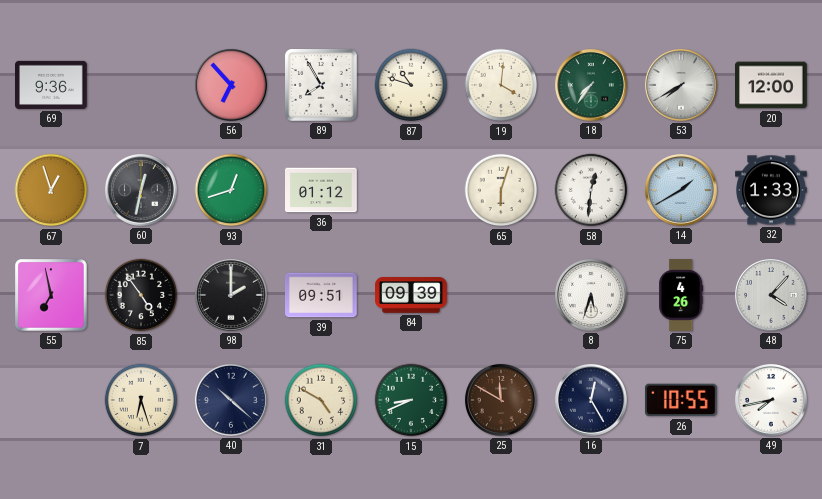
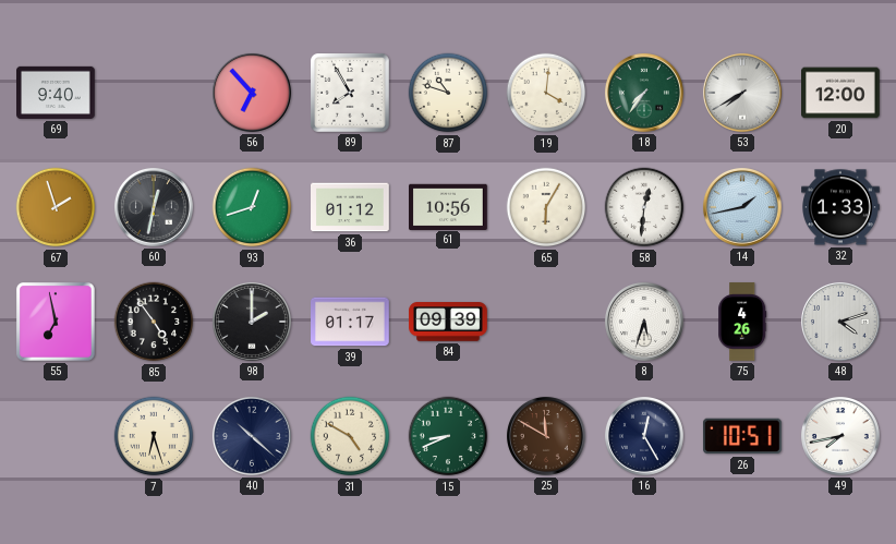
69: 9:36 -> 9:40 (57, 93)
67: 12:57 -> 1:57 (56, 207)
61: none -> 10:56 (449, 206)
65: 6:03 -> 6:05 (546, 207)
14: 1:40 -> 1:43 (742, 207)
39: 09:51 -> 01:17 (351, 322)
48: 4:07 -> 4:12 (840, 322)
26: 10:55 -> 10:51 (742, 436)
